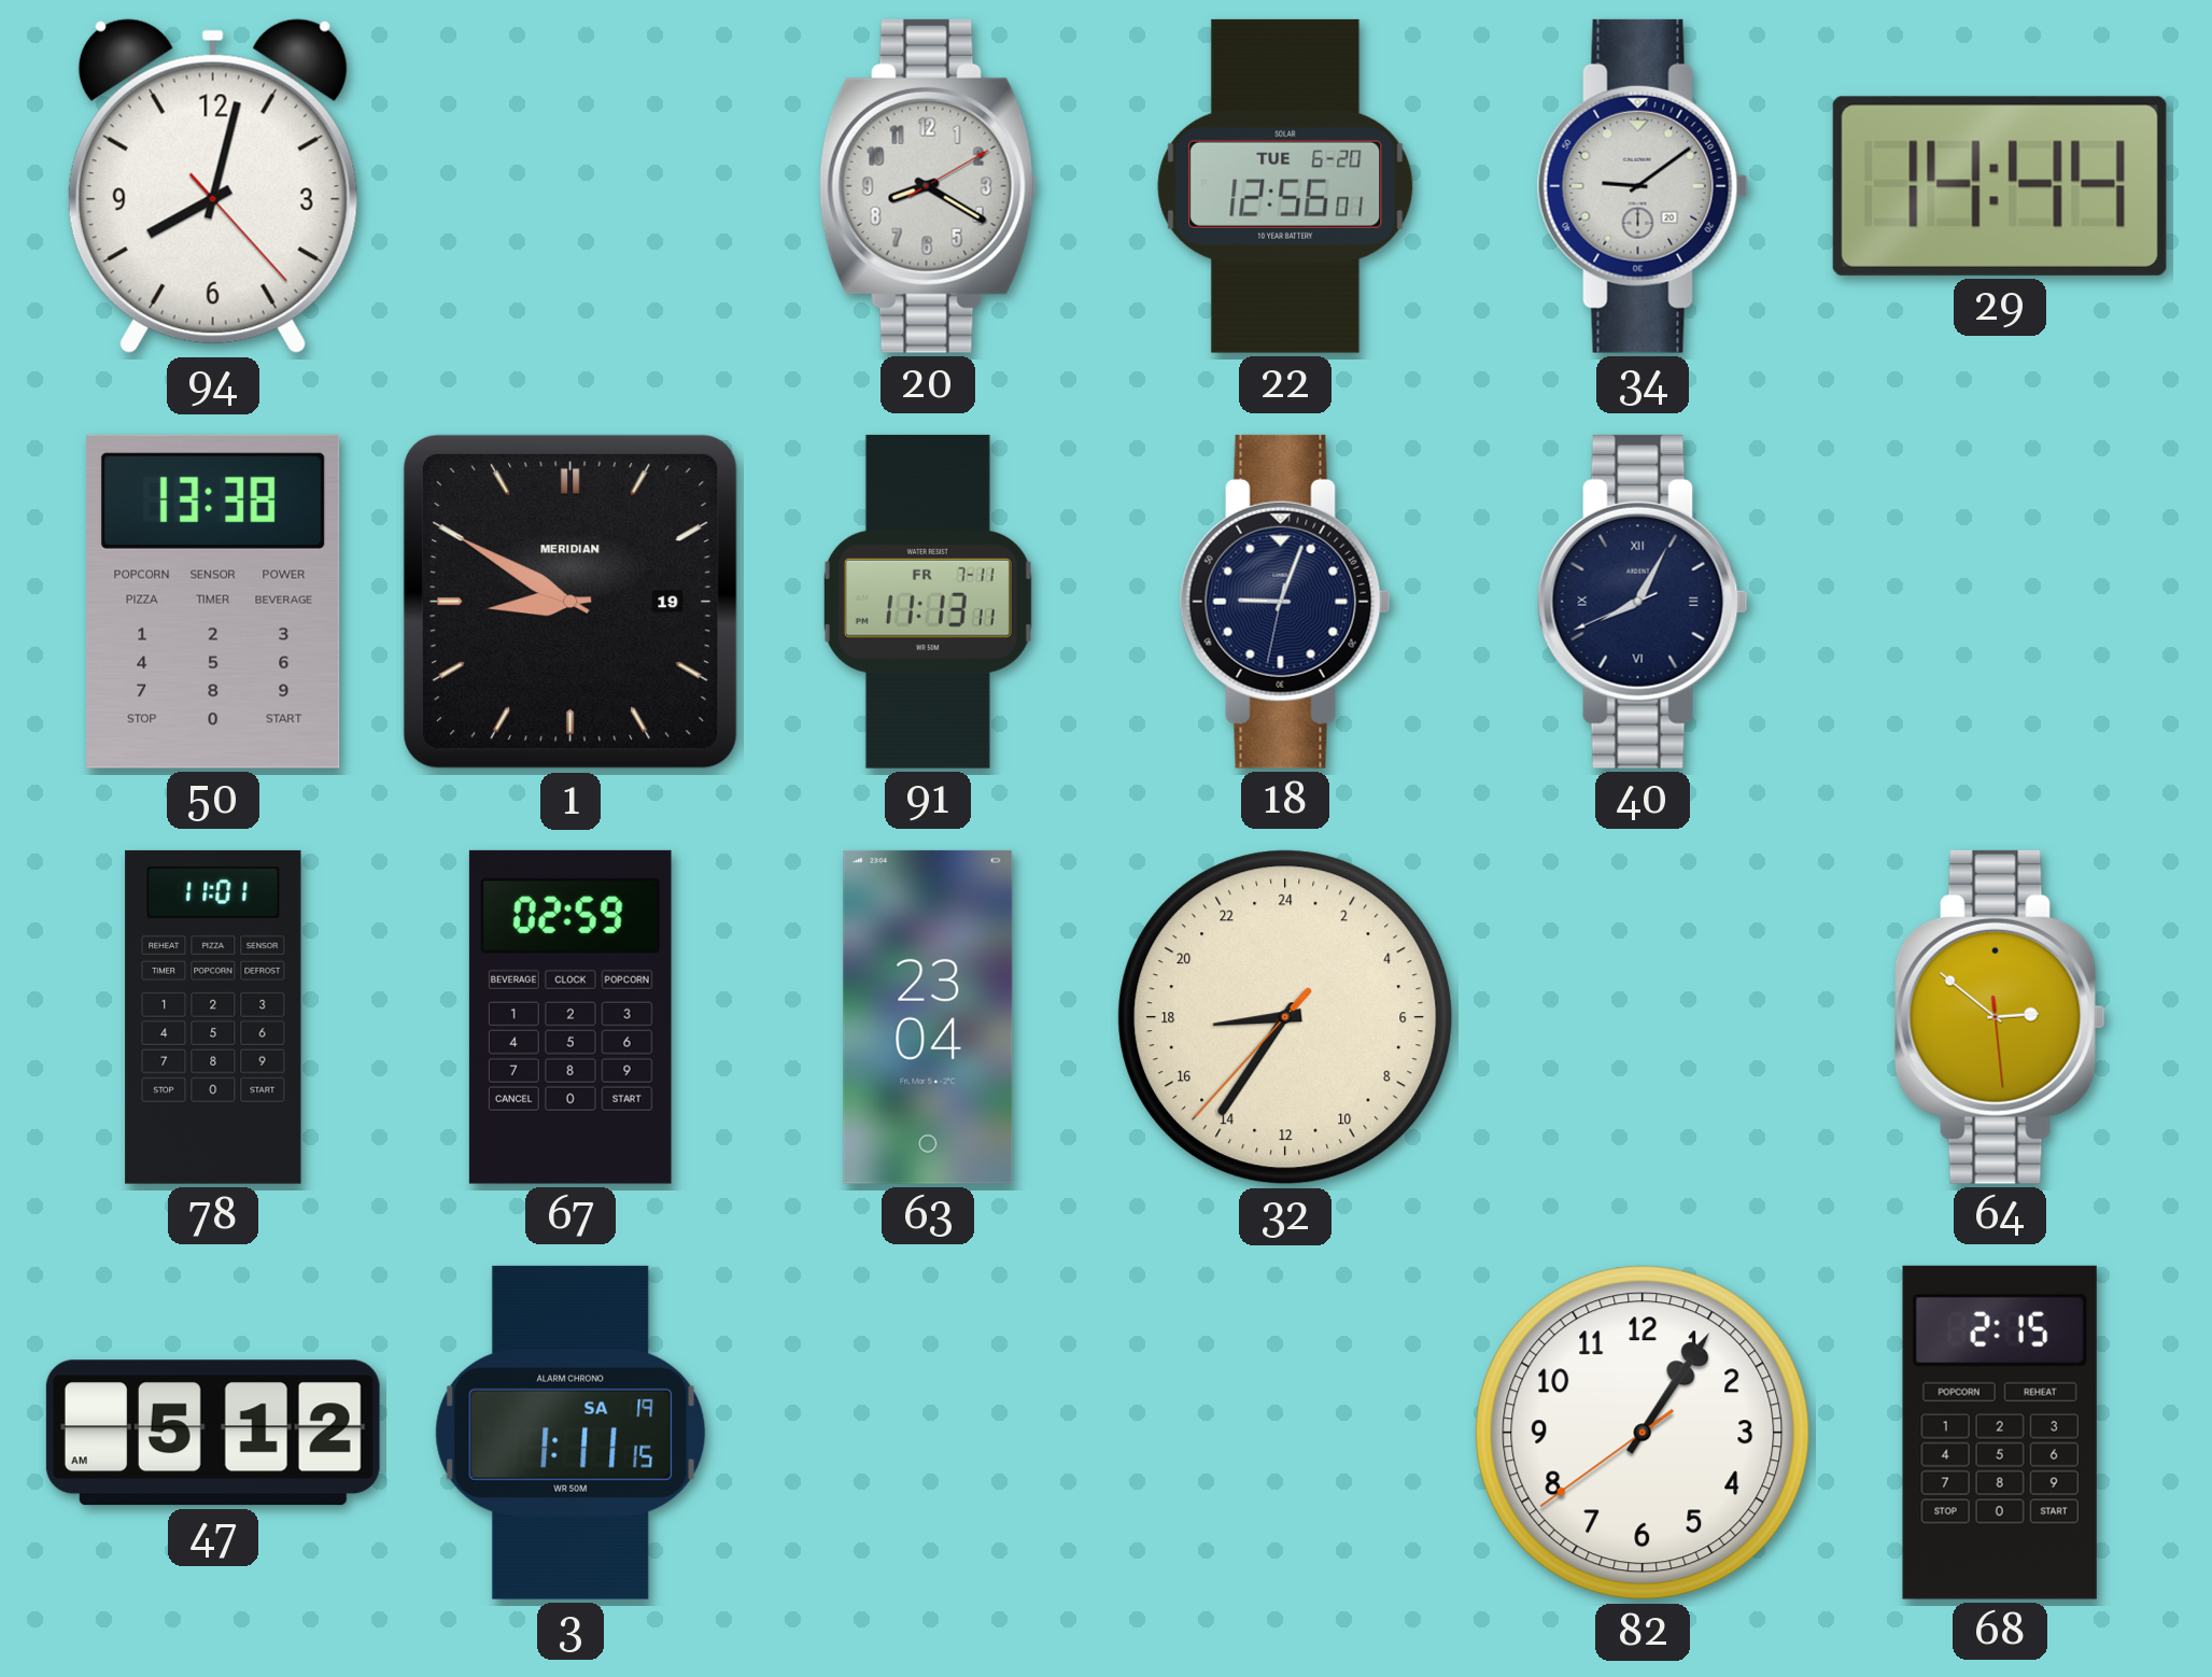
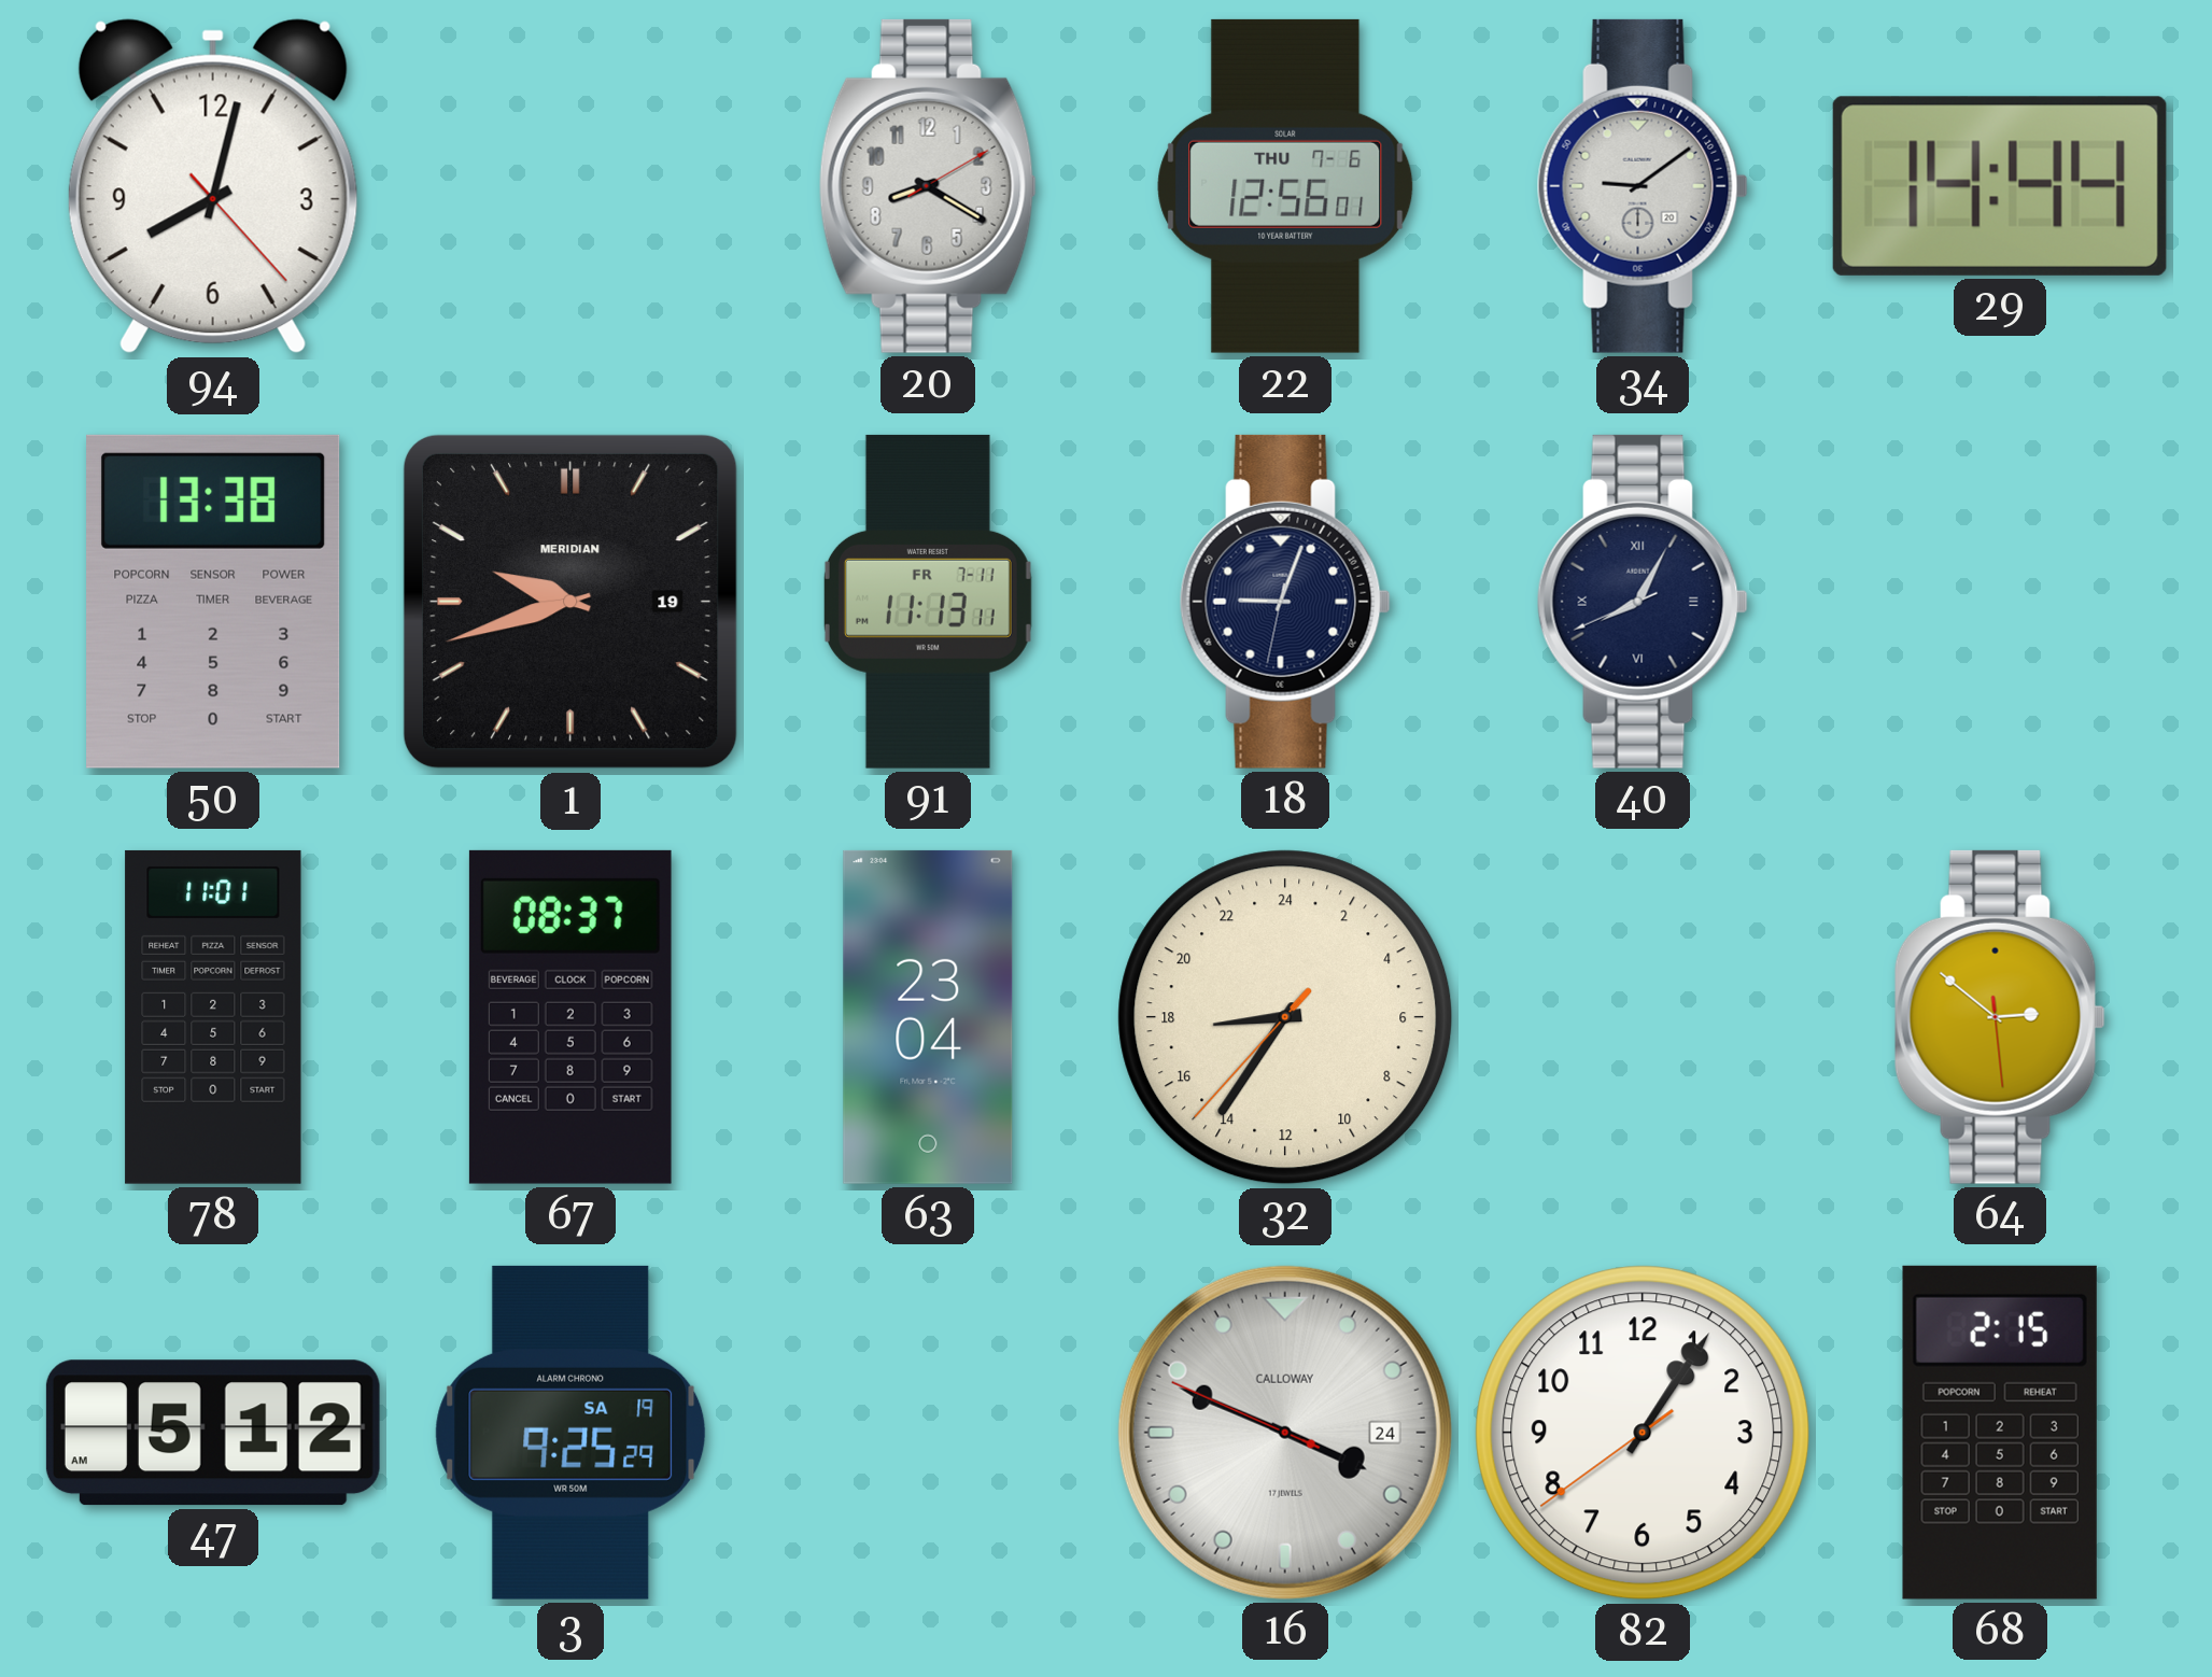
22 date: TUE 6-20 -> THU 7-6 (1285, 186)
1: 8:50 -> 9:42 (570, 602)
67: 02:59 -> 08:37 (570, 1017)
3: 1:11 -> 9:25 (570, 1433)
16: none -> 3:48 (1285, 1433)
